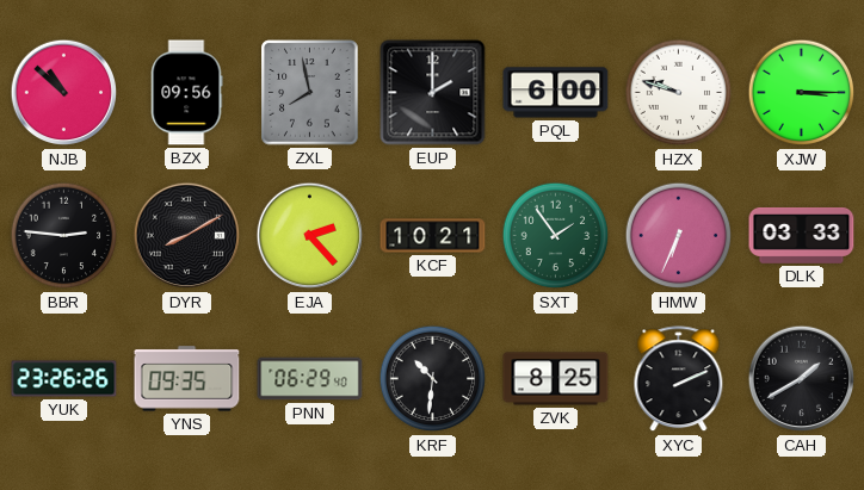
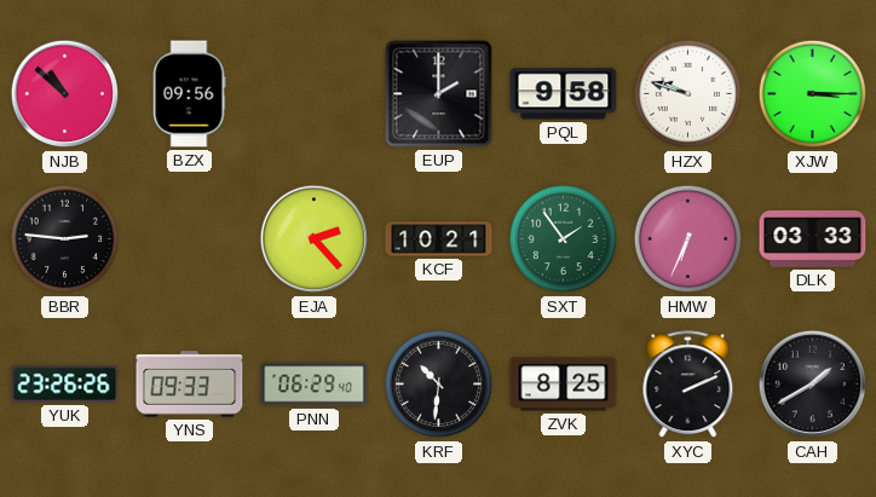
ZXL: 7:58 -> none (310, 93)
PQL: 6:00 -> 9:58 (564, 94)
DYR: 8:10 -> none (187, 236)
YNS: 09:35 -> 09:33 (190, 385)
